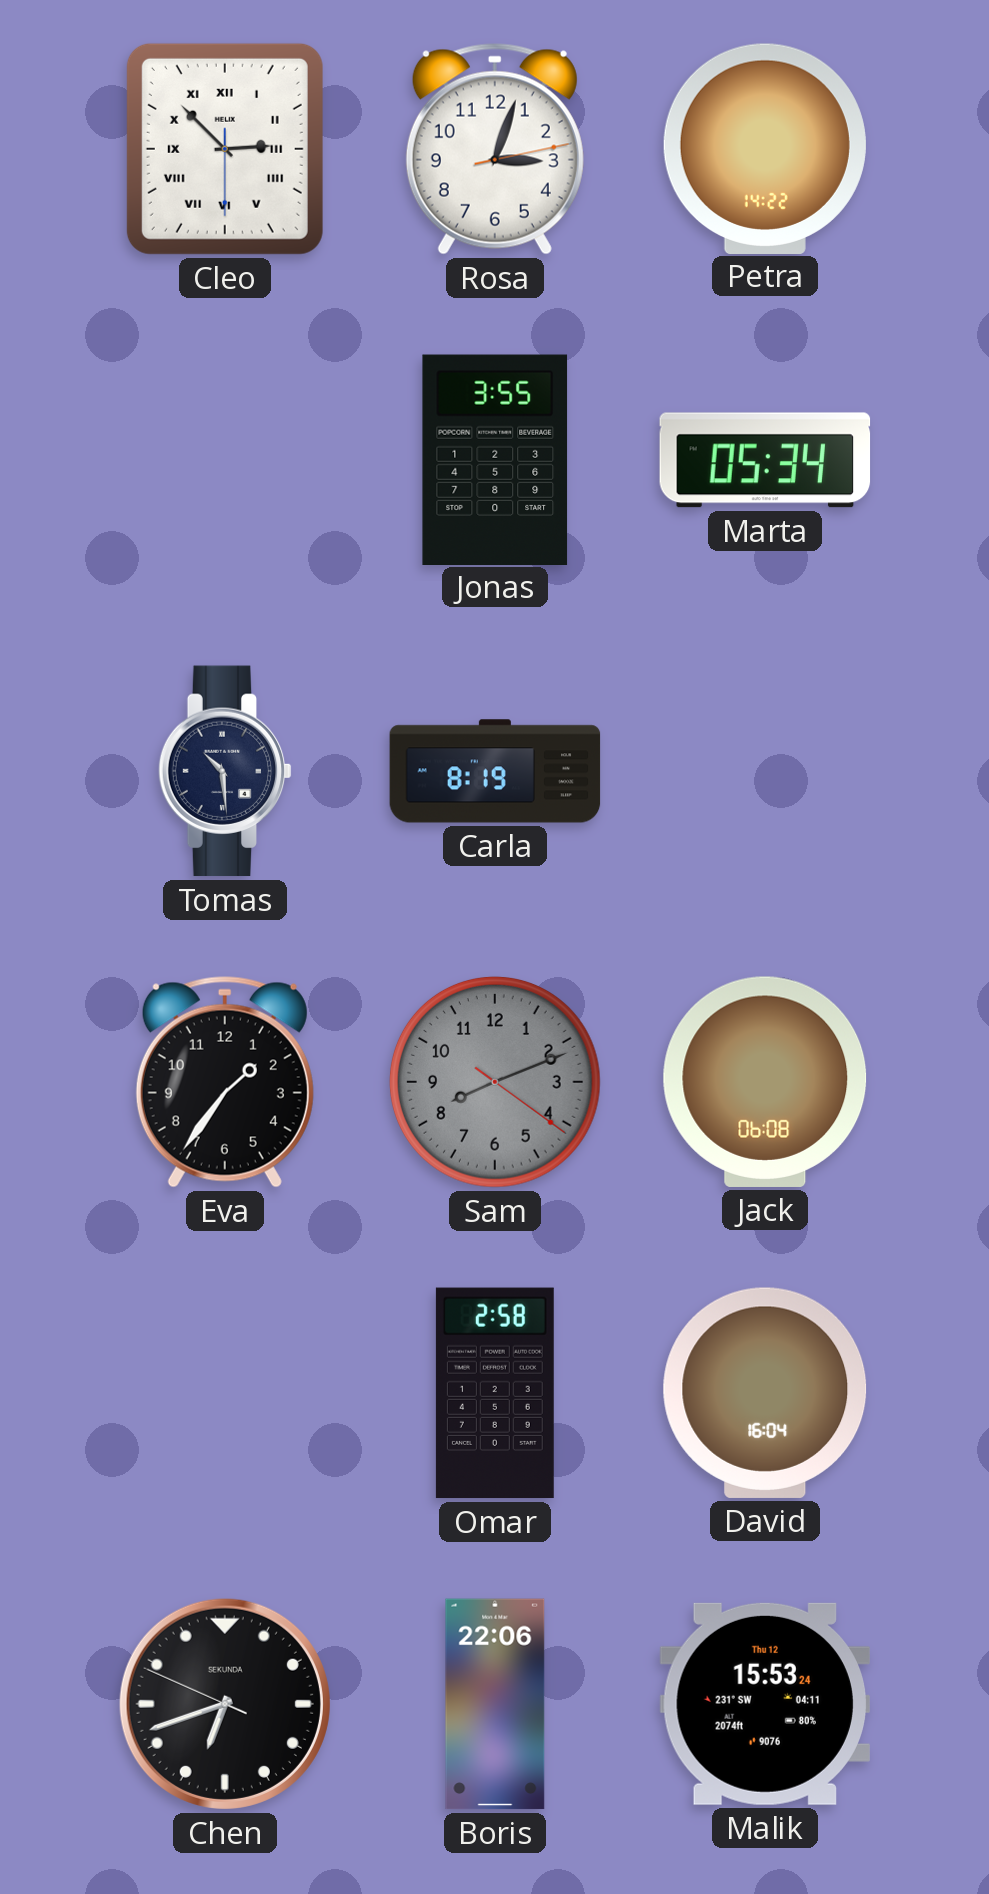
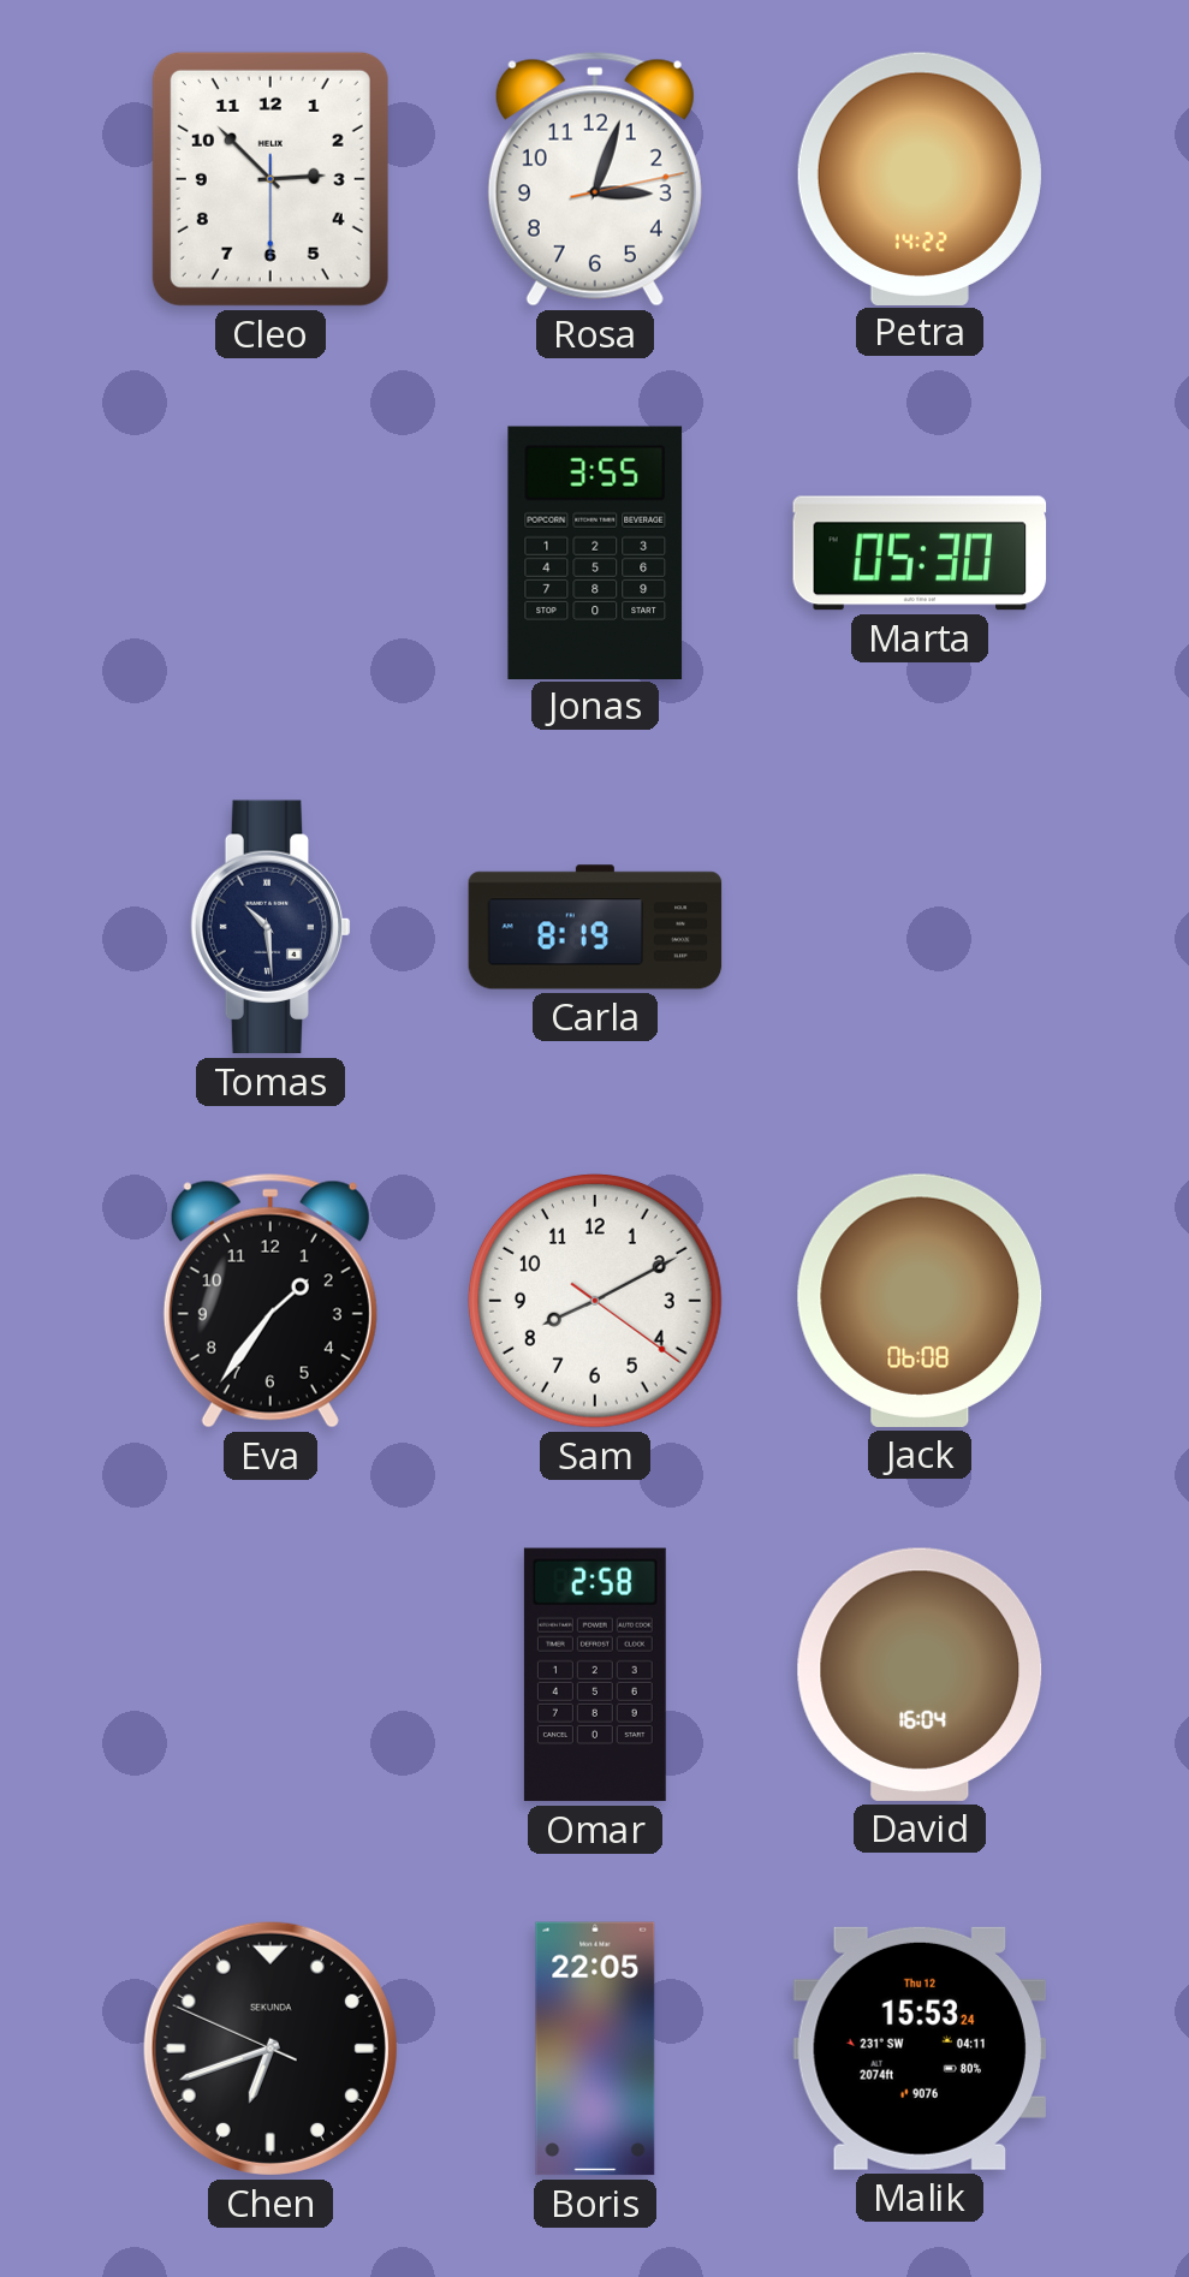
Cleo numerals: Roman -> Arabic (271, 179)
Marta: 05:34 -> 05:30 (920, 553)
Sam: 8:11 -> 8:10 (595, 1301)
Sam dial: grey -> white (595, 1301)
Boris: 22:06 -> 22:05 (595, 2049)
